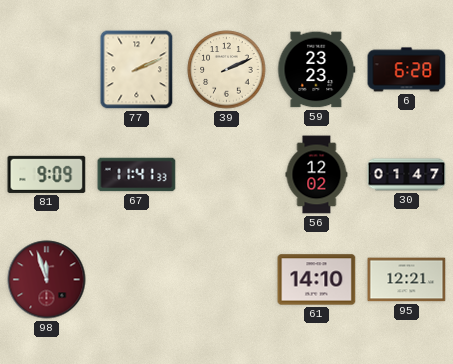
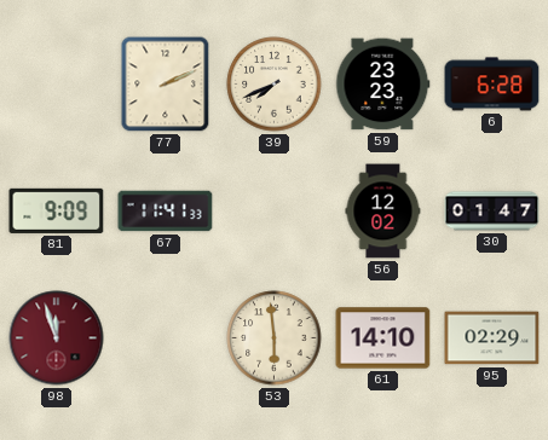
39: 2:11 -> 7:41 (275, 85)
53: none -> 5:59 (275, 338)
95: 12:21 -> 02:29 (492, 338)
